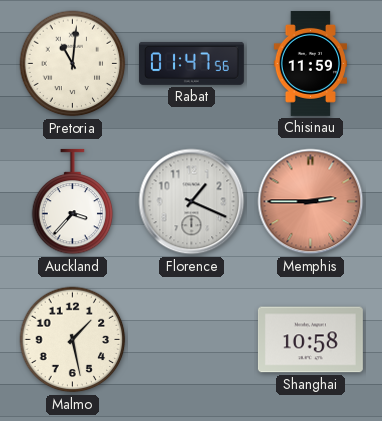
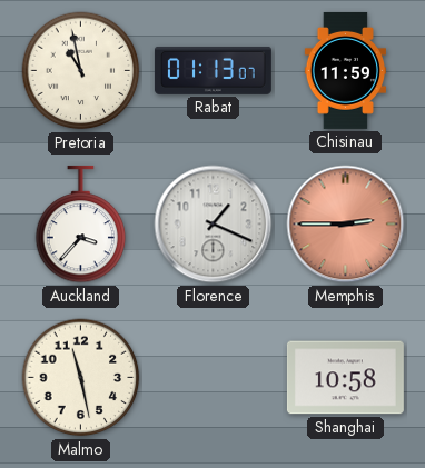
Pretoria: 11:01 -> 10:58 (81, 71)
Rabat: 01:47 -> 01:13 (212, 70)
Malmo: 1:28 -> 11:28 (81, 378)
